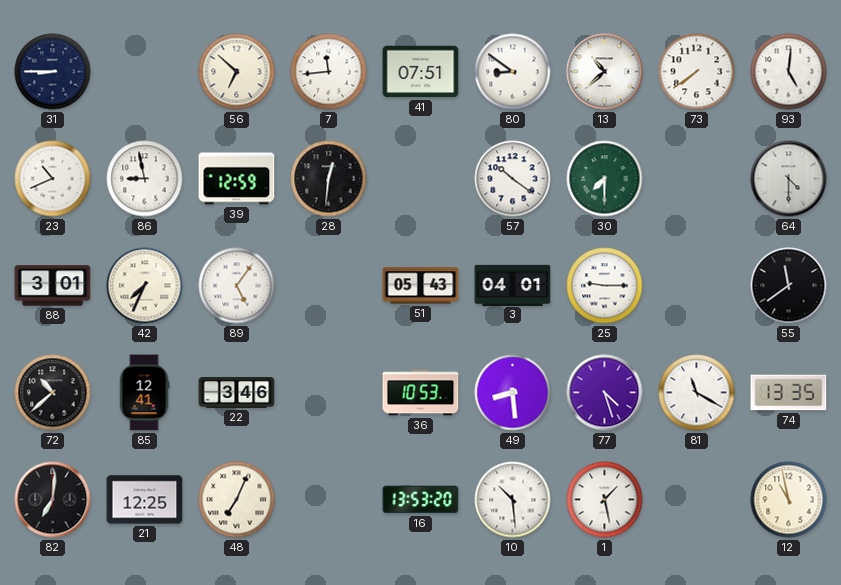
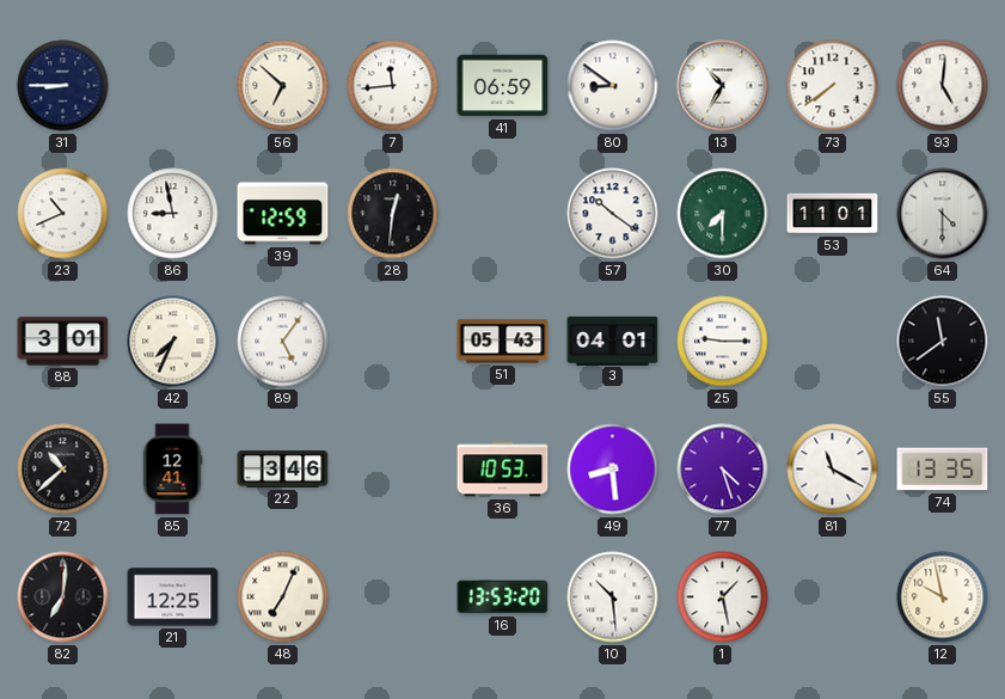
41: 07:51 -> 06:59 (503, 86)
13: 10:38 -> 10:35 (723, 86)
53: none -> 11:01 (833, 214)
12: 10:58 -> 9:58 (943, 597)
